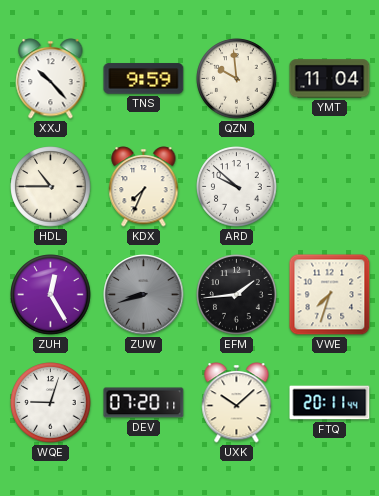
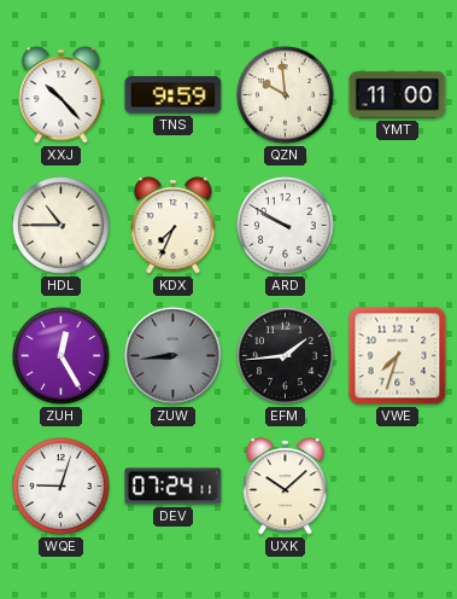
YMT: 11:04 -> 11:00 (398, 95)
ARD: 9:52 -> 9:50 (286, 226)
ZUW: 8:42 -> 8:44 (174, 356)
DEV: 07:20 -> 07:24 (174, 487)
FTQ: 20:11 -> none (330, 403)
